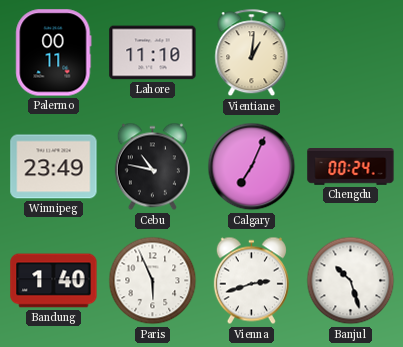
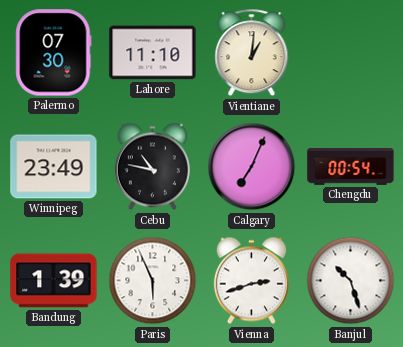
Palermo: 00:11 -> 07:30 (54, 53)
Chengdu: 00:24 -> 00:54 (351, 167)
Bandung: 1:40 -> 1:39 (54, 281)
